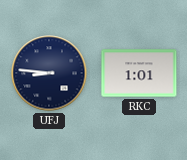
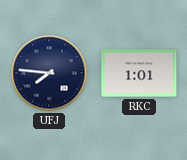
UFJ: 8:46 -> 7:46 (49, 73)
